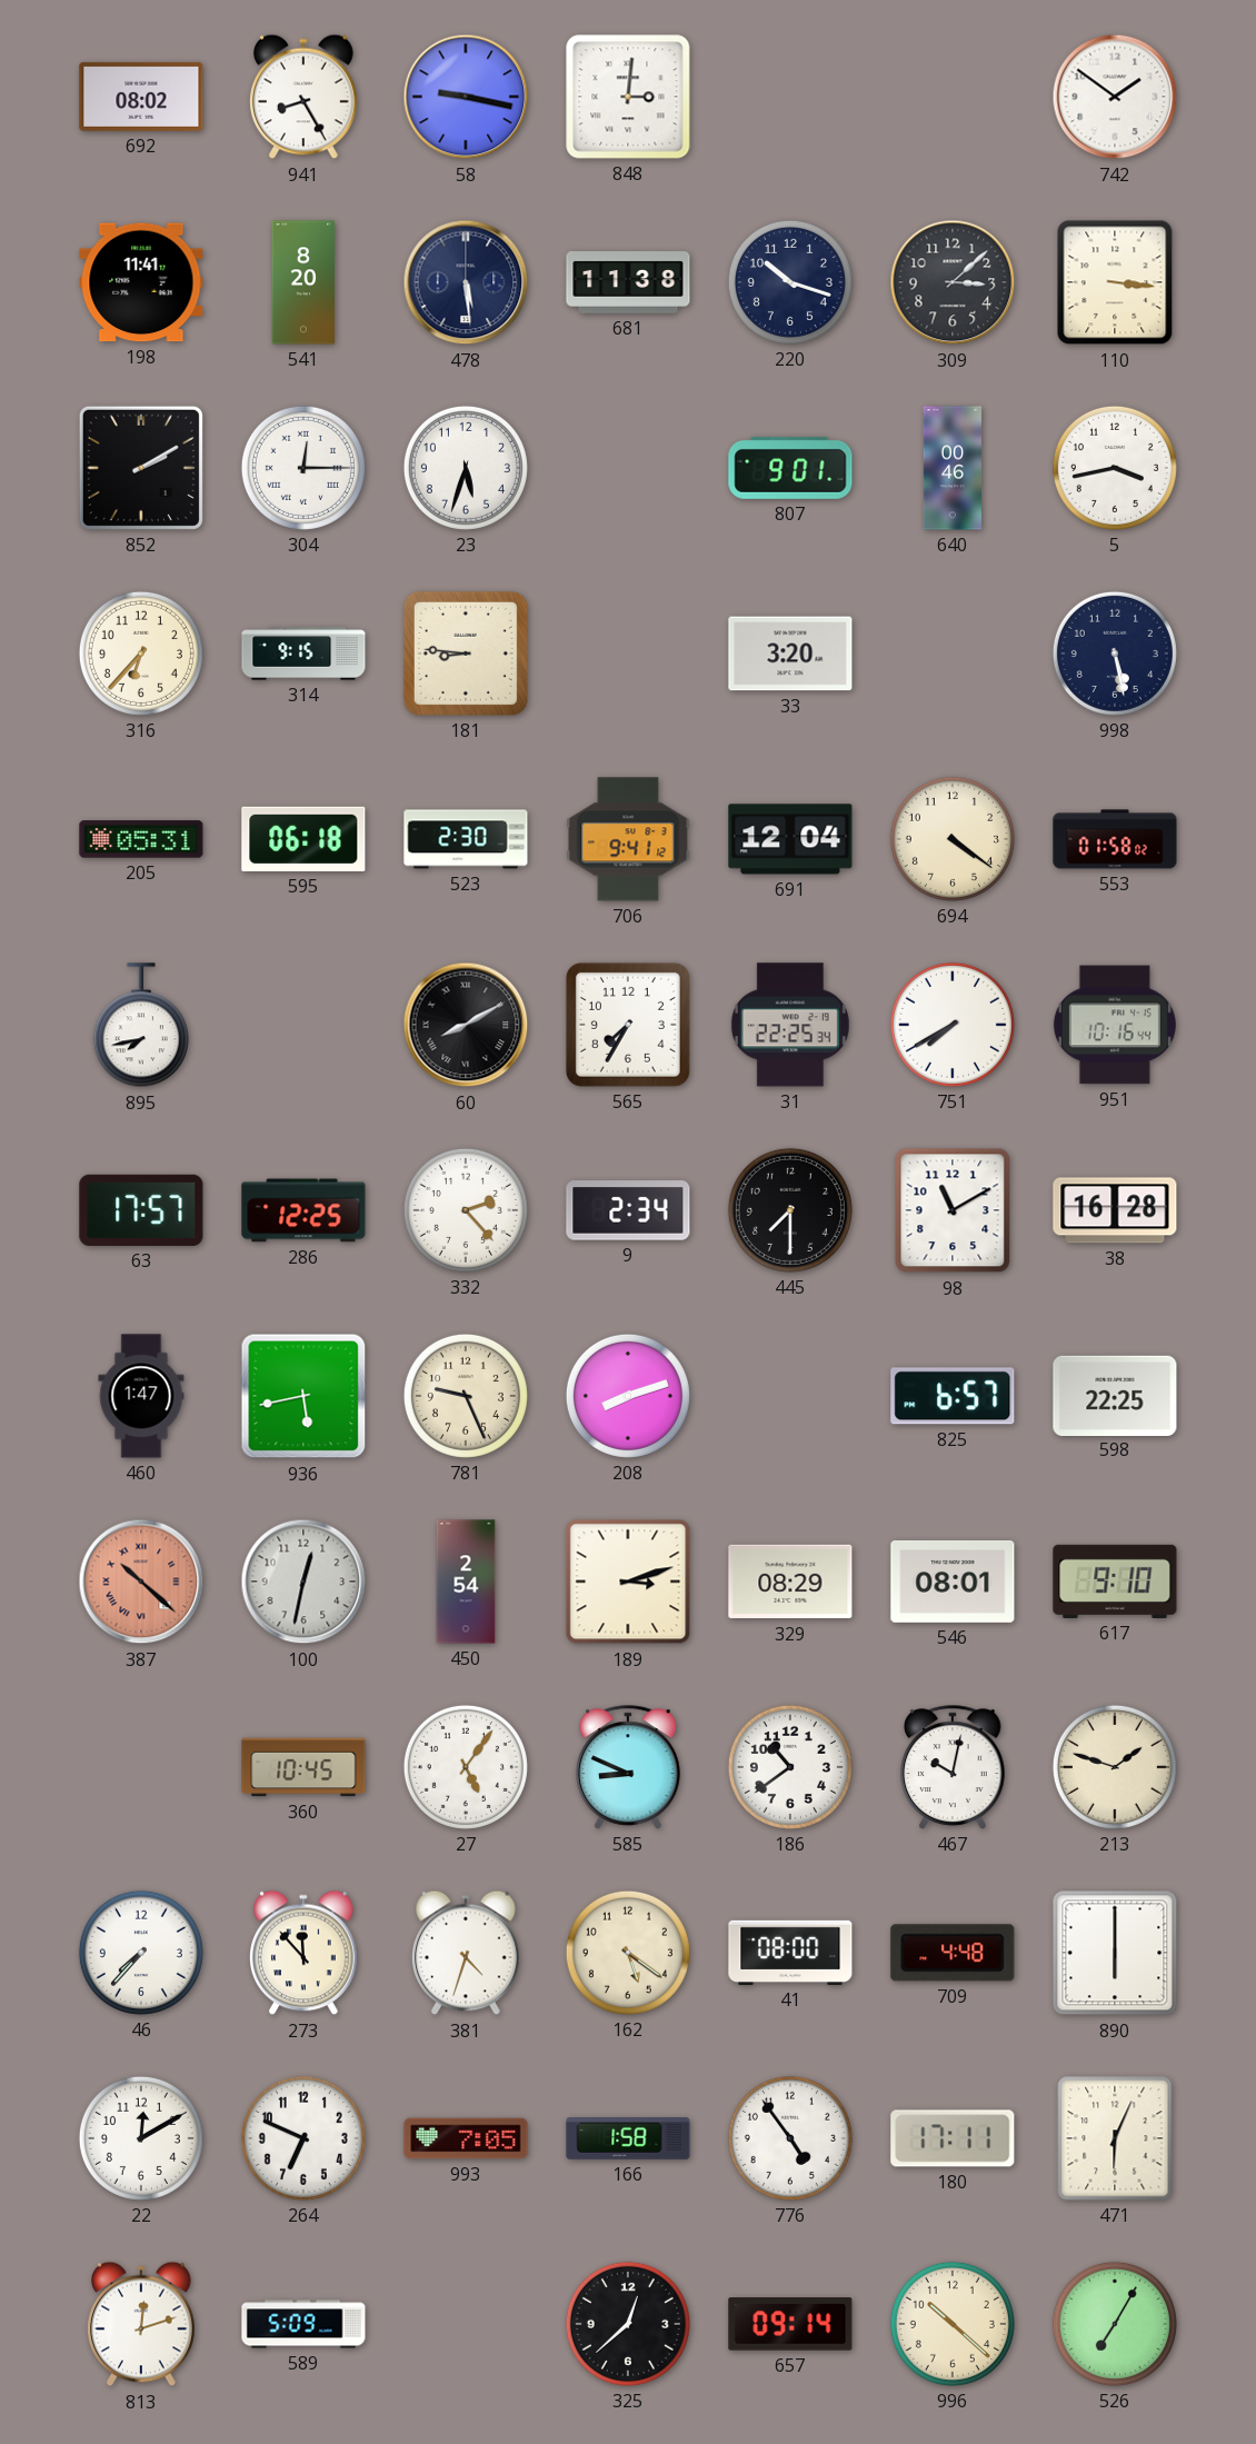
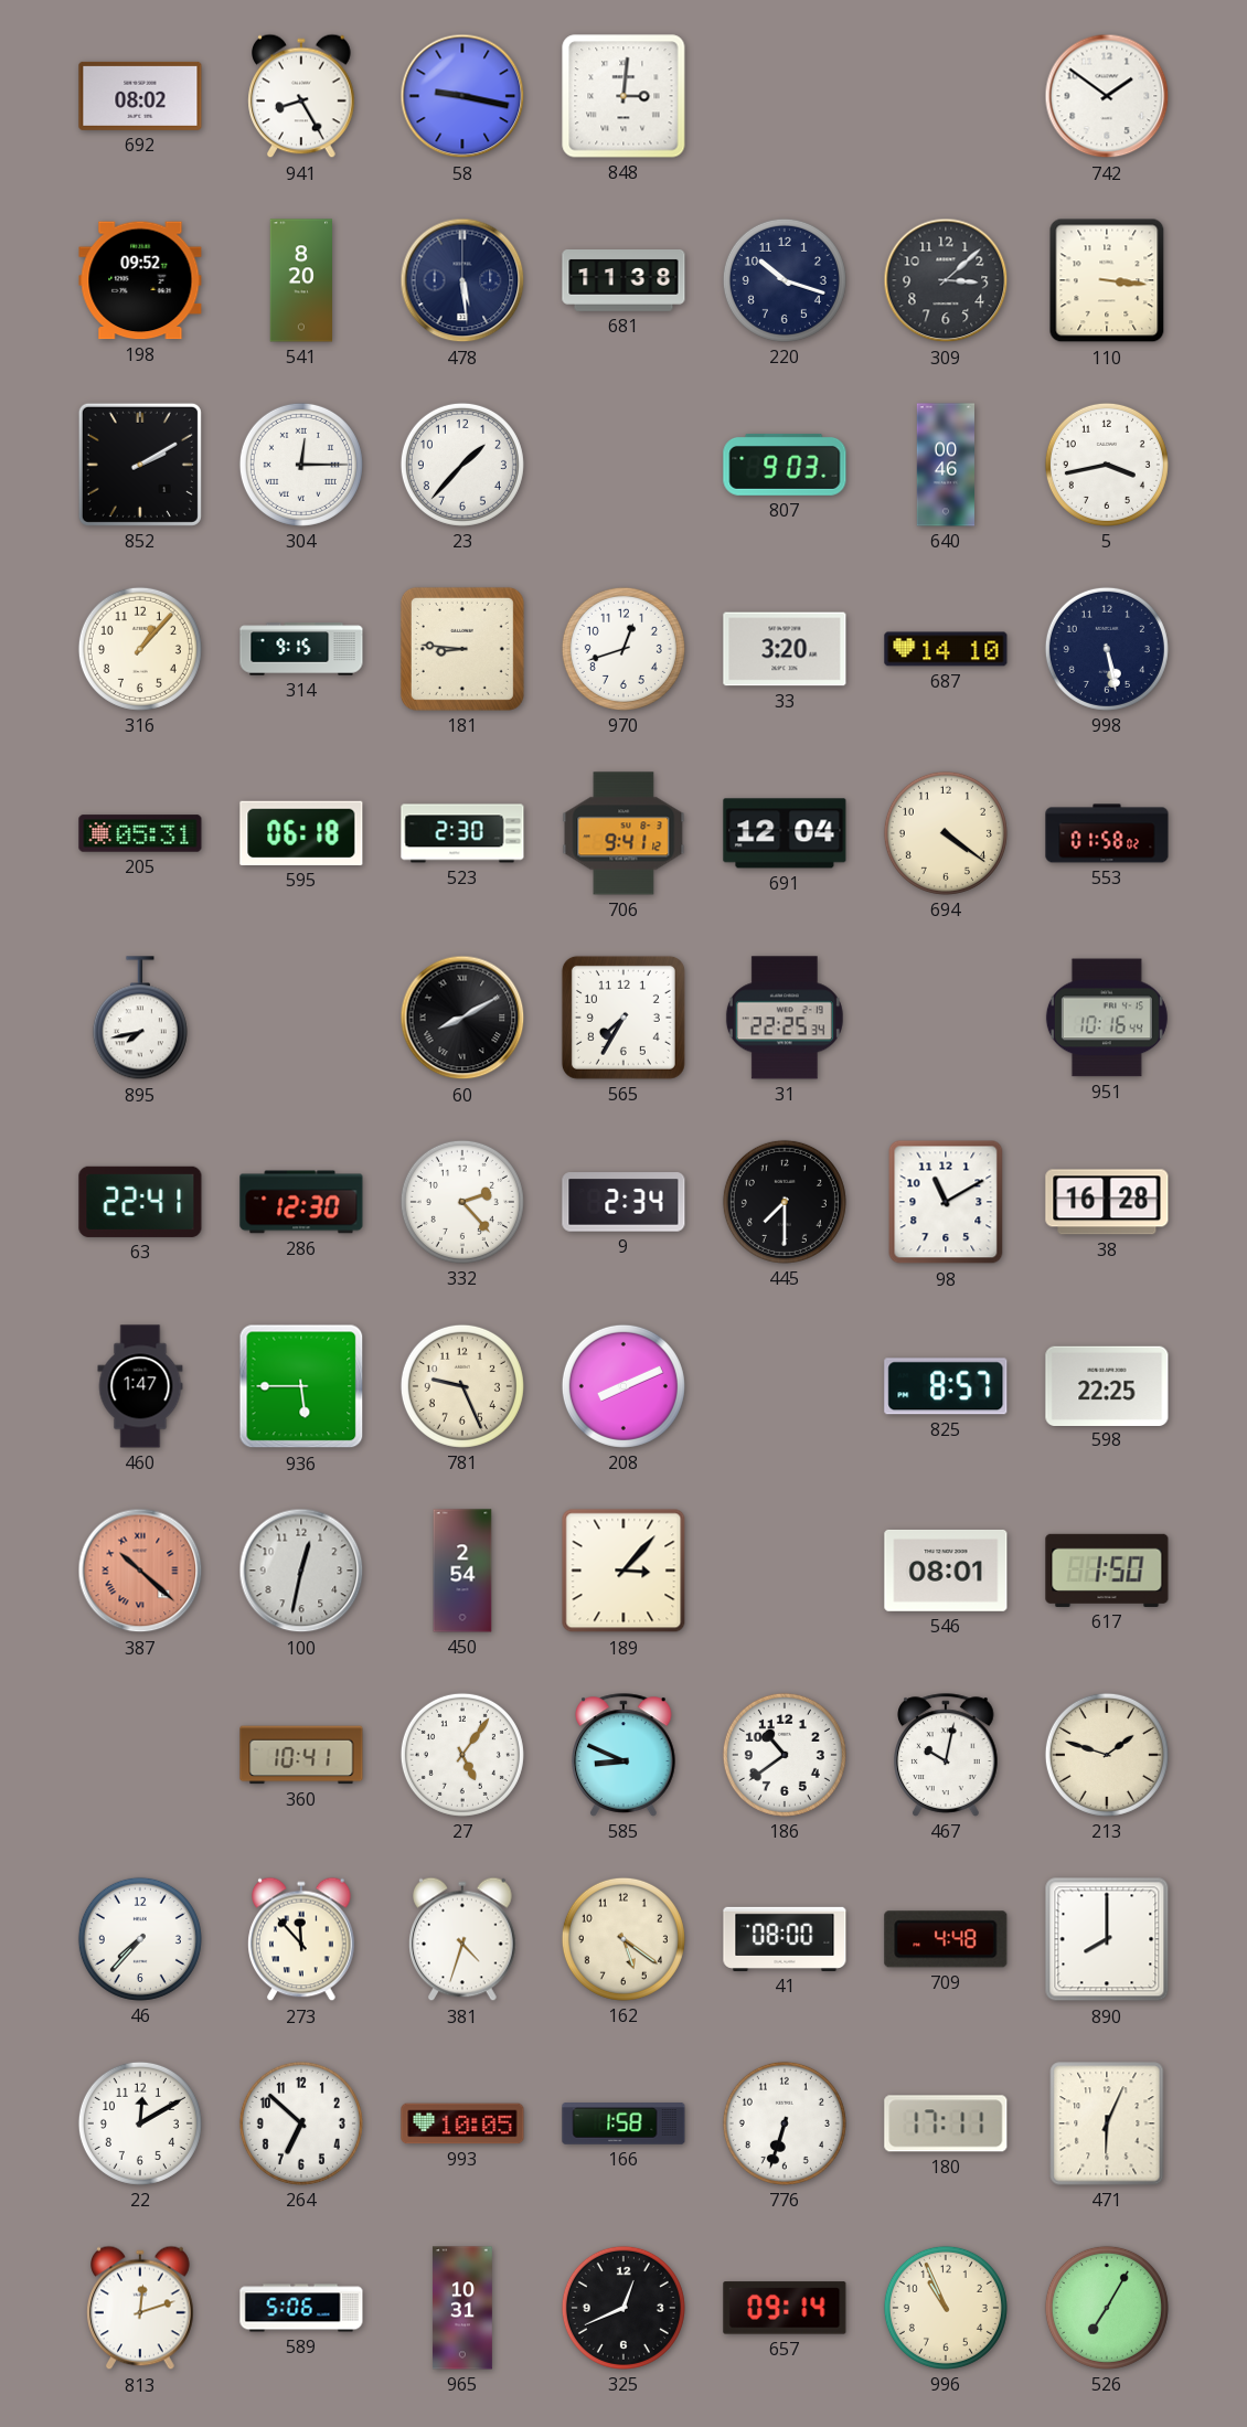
198: 11:41 -> 09:52 (140, 280)
23: 5:33 -> 1:37 (462, 465)
807: 9:01 -> 9:03 (785, 465)
316: 6:37 -> 1:07 (140, 649)
970: none -> 12:42 (623, 649)
687: none -> 14:10 (946, 649)
751: 7:40 -> none (953, 1025)
63: 17:57 -> 22:41 (140, 1202)
286: 12:25 -> 12:30 (301, 1202)
936: 5:43 -> 5:45 (301, 1386)
208: 8:12 -> 8:11 (623, 1386)
825: 6:57 -> 8:57 (946, 1386)
189: 3:12 -> 3:07 (623, 1571)
329: 08:29 -> none (790, 1582)
617: 9:10 -> 1:50 (1107, 1571)
360: 10:45 -> 10:41 (301, 1755)
890: 6:00 -> 8:00 (1107, 1939)
264: 6:49 -> 6:52 (301, 2123)
993: 7:05 -> 10:05 (462, 2123)
776: 4:54 -> 6:33 (785, 2123)
589: 5:09 -> 5:06 (301, 2308)
965: none -> 10:31 (462, 2308)
325: 12:38 -> 12:41 (623, 2308)
996: 10:22 -> 10:56 (946, 2308)
